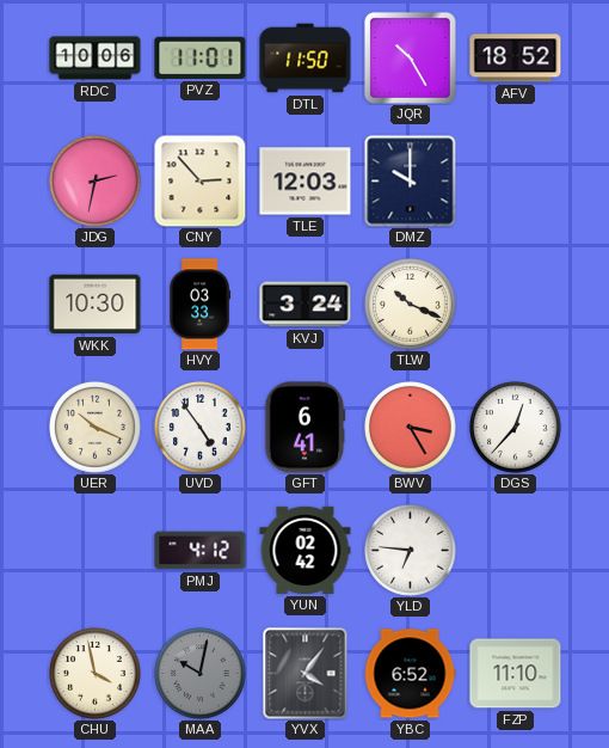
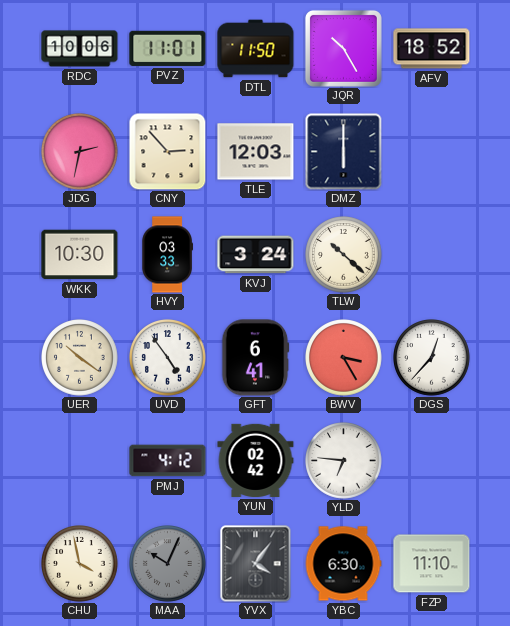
DMZ: 10:00 -> 6:00 (344, 152)
TLW: 10:19 -> 10:22 (344, 255)
UER: 10:19 -> 10:21 (80, 358)
MAA: 10:02 -> 10:04 (168, 564)
YBC: 6:52 -> 6:30 (343, 564)
